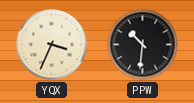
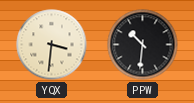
YQX: 3:34 -> 3:31 (52, 45)
